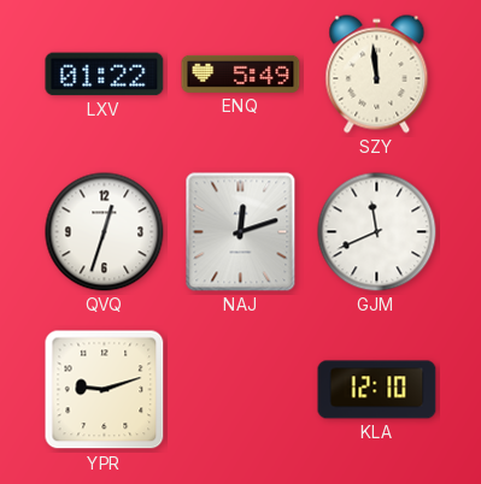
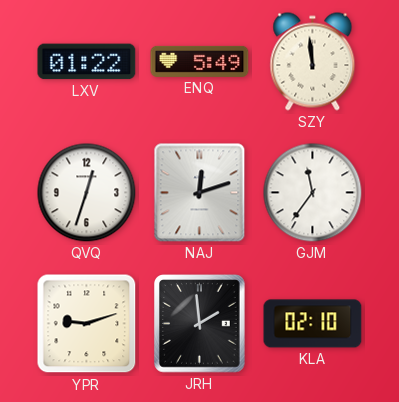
GJM: 11:41 -> 11:36 (313, 193)
JRH: none -> 1:59 (200, 324)
KLA: 12:10 -> 02:10 (313, 324)
